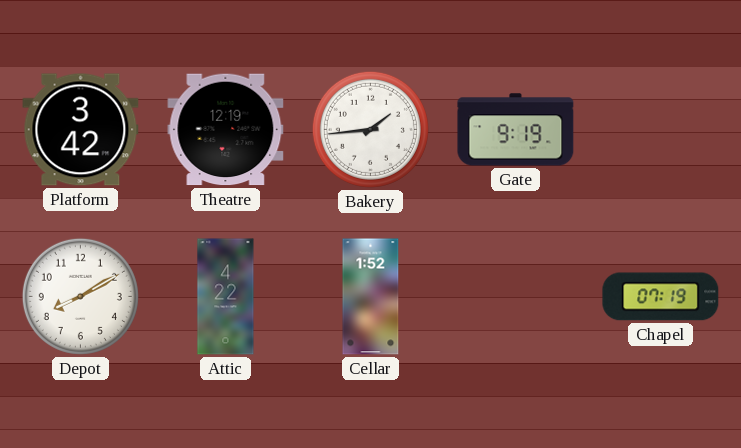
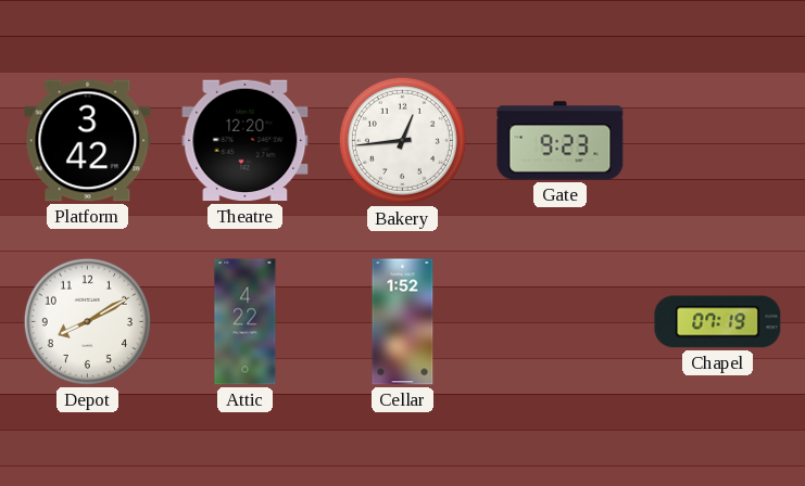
Theatre: 12:19 -> 12:20 (246, 141)
Bakery: 1:44 -> 12:44 (402, 140)
Gate: 9:19 -> 9:23 (561, 141)
